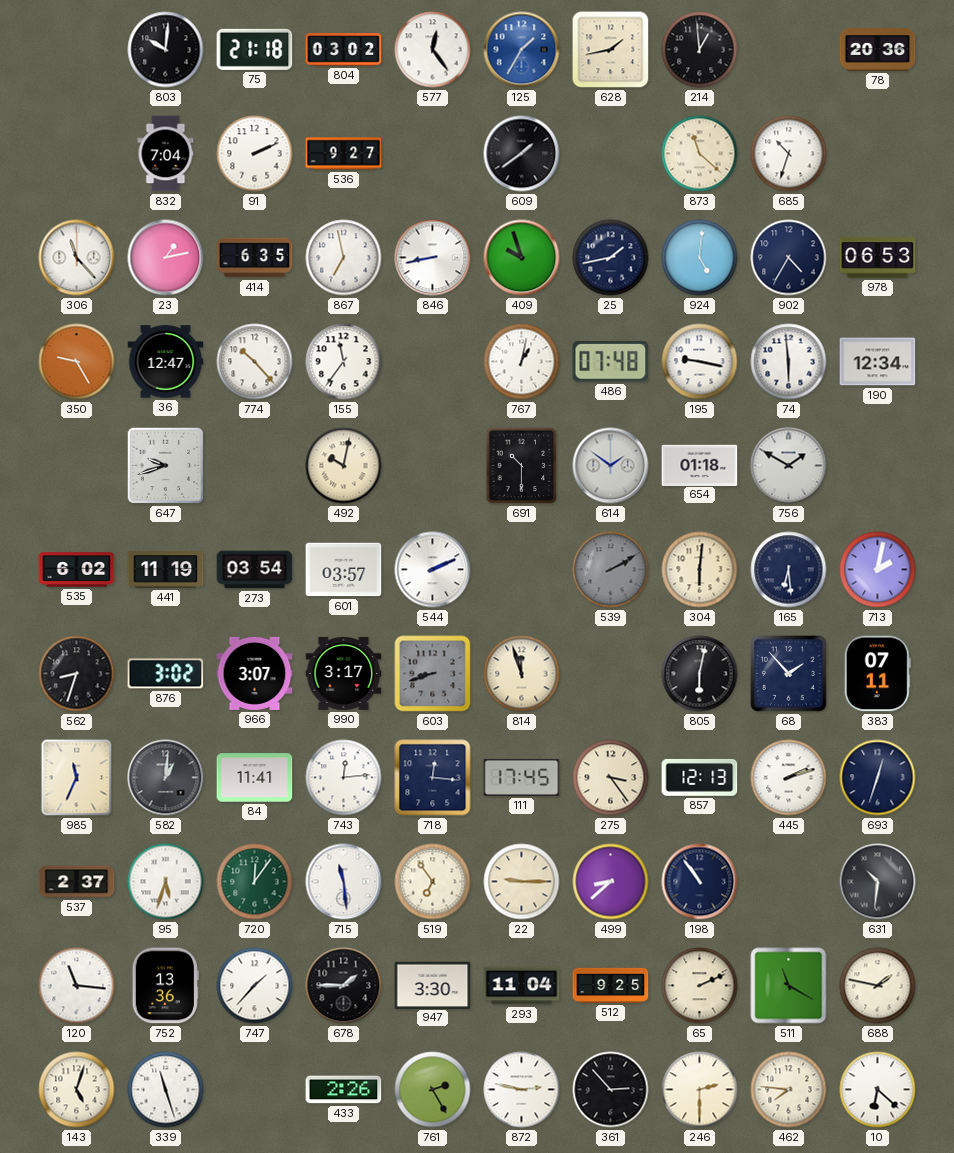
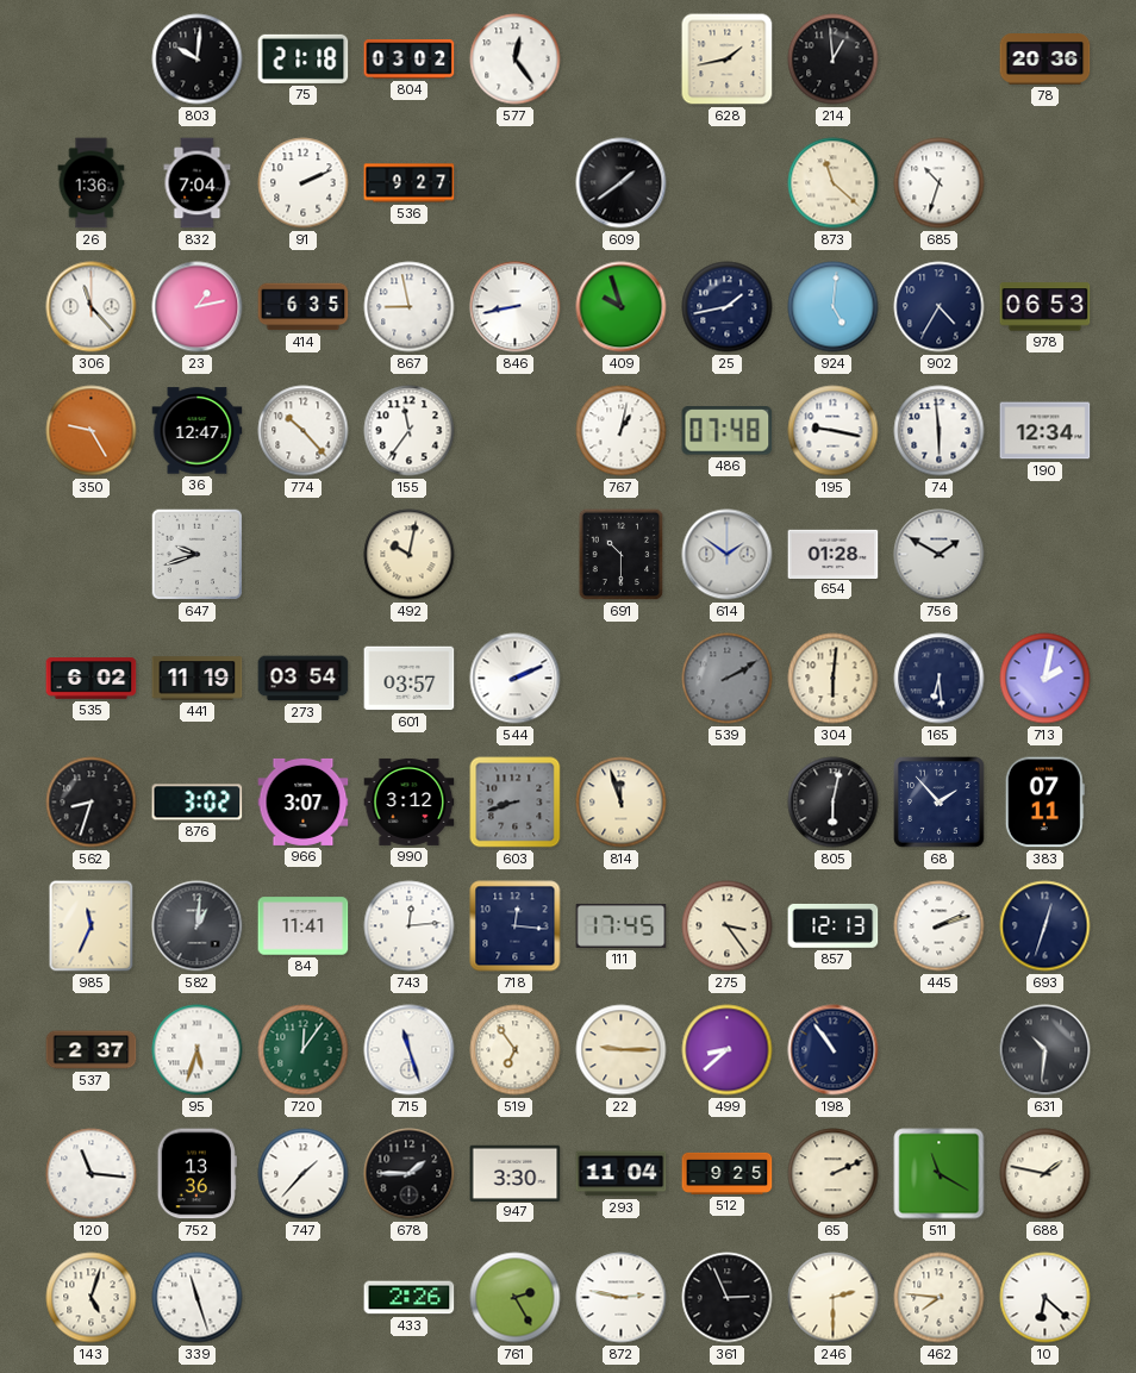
125: 1:35 -> none (522, 50)
26: none -> 1:36 (92, 183)
867: 6:58 -> 8:58 (410, 307)
654: 01:18 -> 01:28 (834, 554)
990: 3:17 -> 3:12 (410, 801)
715: 11:29 -> 11:27 (410, 1050)
361: 2:53 -> 2:56 (728, 1298)
